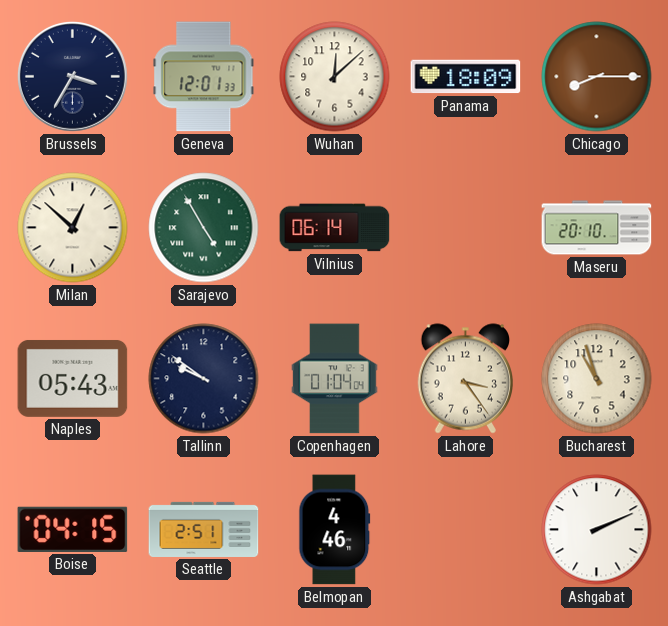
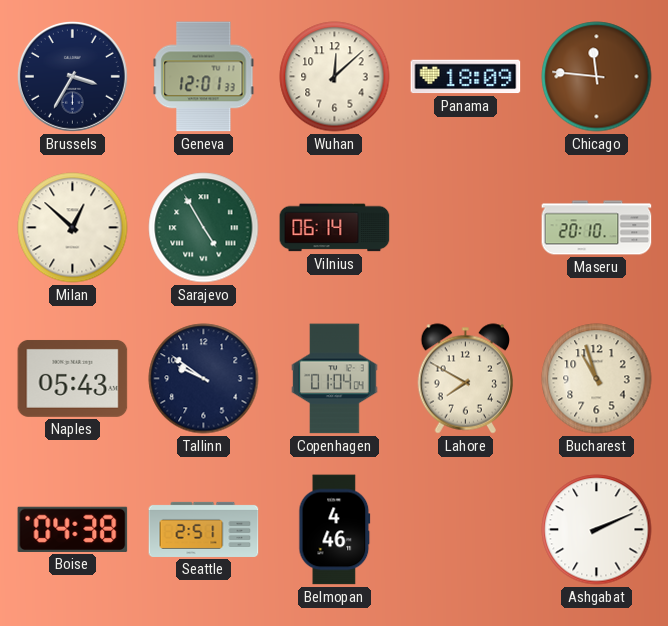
Chicago: 8:15 -> 11:46 (597, 77)
Lahore: 3:24 -> 7:50 (465, 379)
Boise: 04:15 -> 04:38 (73, 529)
